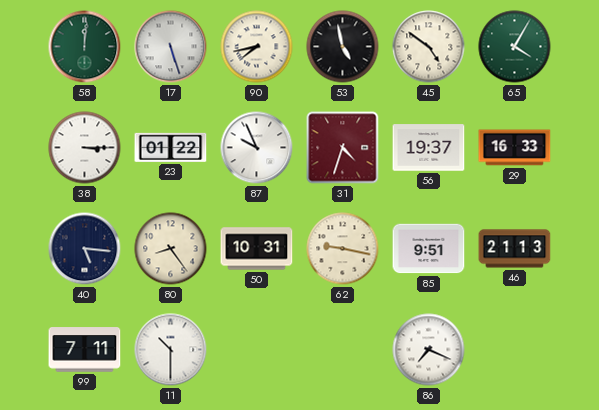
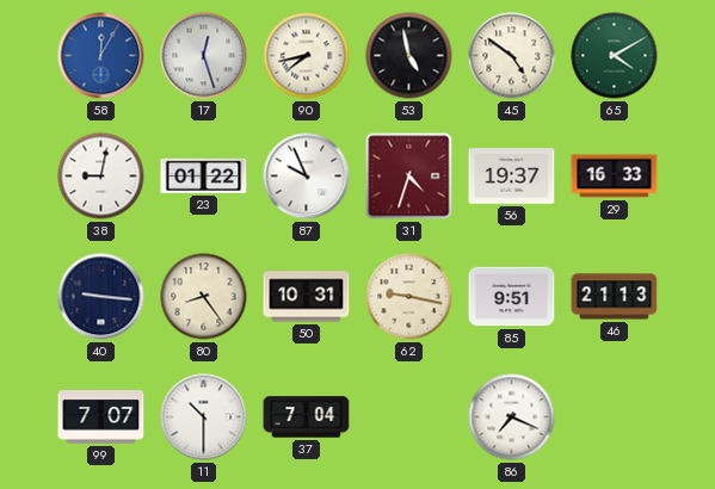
58: 12:01 -> 12:05 (101, 56)
58 dial: green -> blue (101, 56)
17: 5:27 -> 12:27 (204, 56)
65: 4:05 -> 4:10 (615, 56)
38: 3:15 -> 9:02 (101, 177)
40: 5:16 -> 9:16 (101, 297)
99: 7:11 -> 7:07 (101, 417)
37: none -> 7:04 (307, 417)
